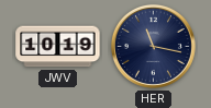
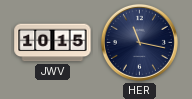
JWV: 10:19 -> 10:15 (53, 43)
